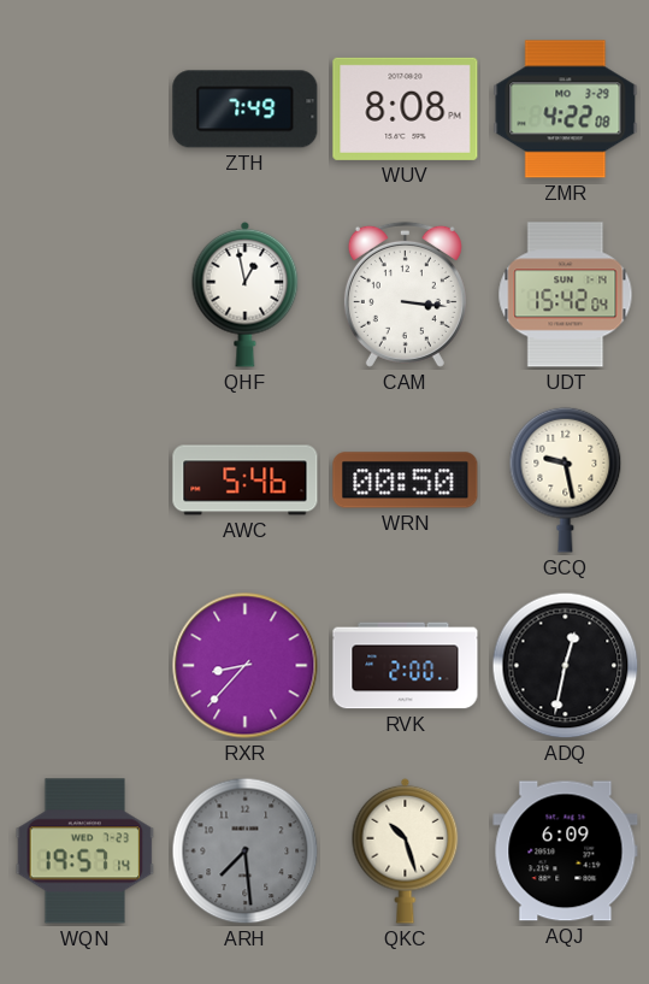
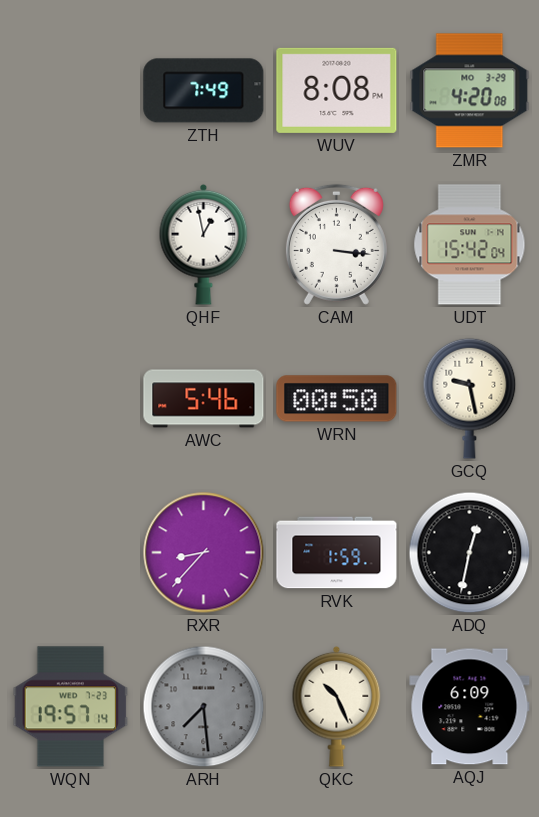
ZMR: 4:22 -> 4:20 (470, 91)
RVK: 2:00 -> 1:59 (337, 553)
QKC: 10:27 -> 10:26 (337, 706)
